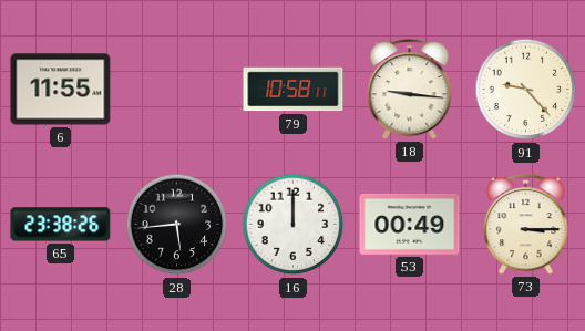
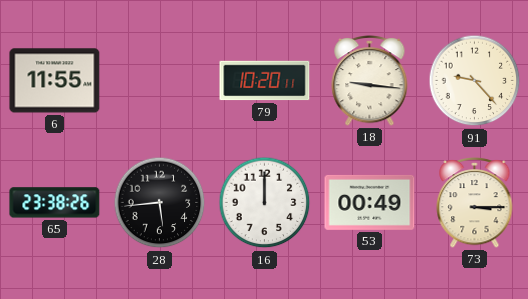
79: 10:58 -> 10:20 (265, 81)
